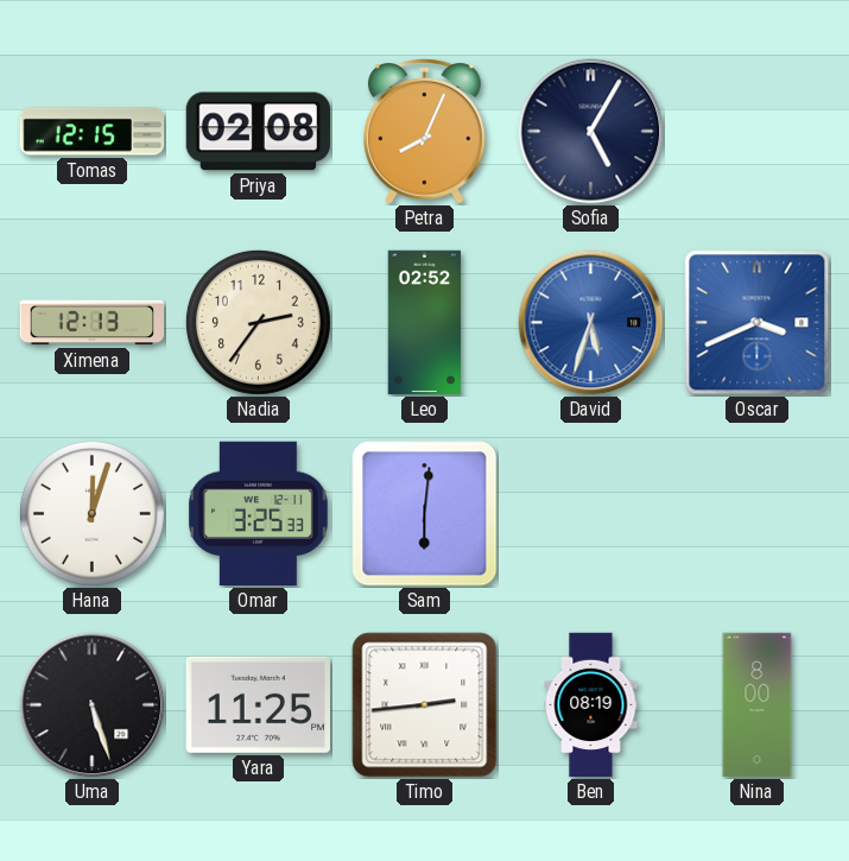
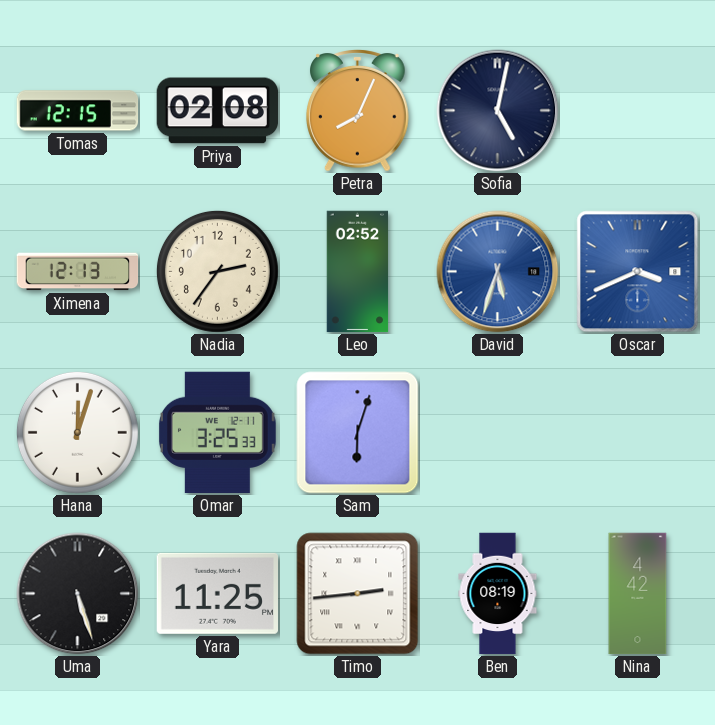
Sofia: 5:05 -> 5:02 (498, 111)
Sam: 6:01 -> 6:03 (358, 433)
Nina: 8:00 -> 4:42 (638, 594)
